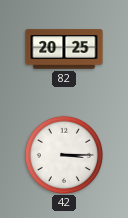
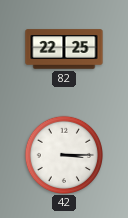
82: 20:25 -> 22:25 (64, 49)
